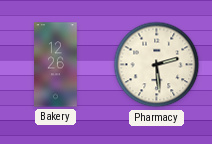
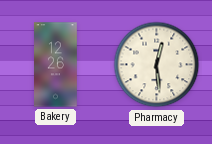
Pharmacy: 2:29 -> 12:29 (157, 65)
